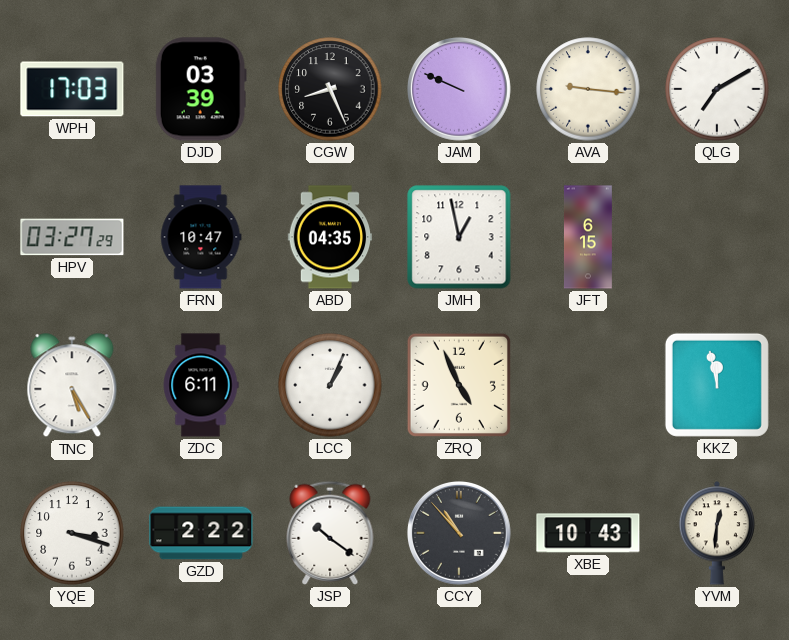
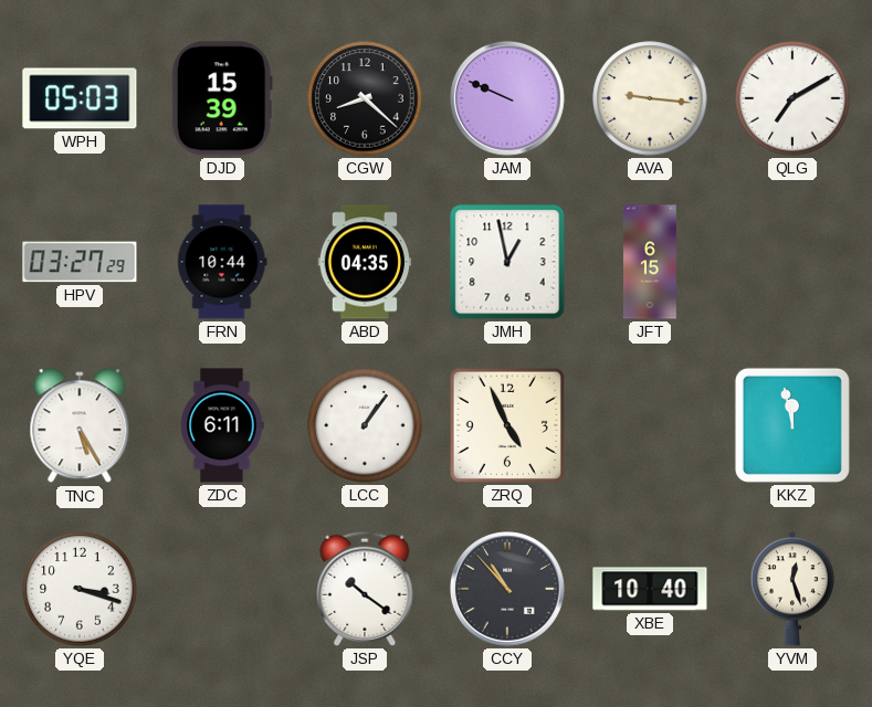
WPH: 17:03 -> 05:03 (80, 98)
DJD: 03:39 -> 15:39 (222, 98)
CGW: 8:26 -> 8:22 (365, 98)
FRN: 10:47 -> 10:44 (222, 262)
LCC: 1:04 -> 1:06 (365, 425)
GZD: 2:22 -> none (201, 533)
XBE: 10:43 -> 10:40 (650, 589)
YVM: 12:31 -> 12:27 (792, 589)
